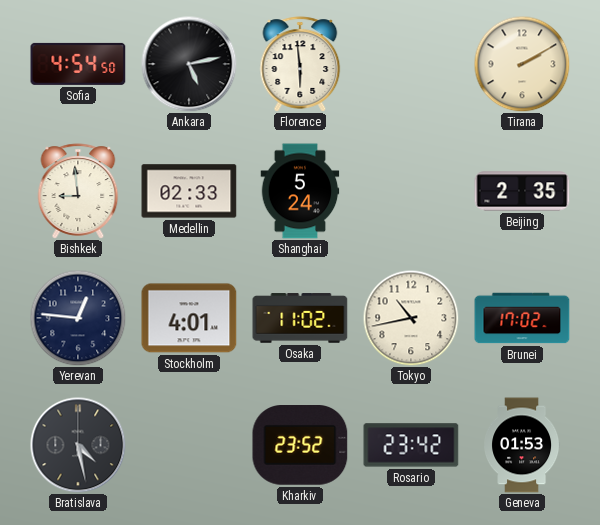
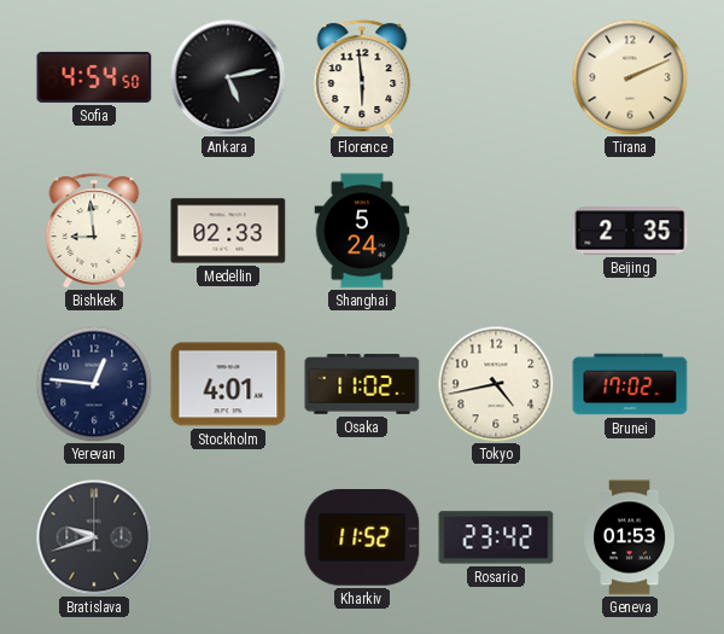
Tirana: 2:10 -> 2:11 (630, 77)
Tokyo: 10:43 -> 4:43 (496, 384)
Bratislava: 4:28 -> 9:42 (94, 537)
Kharkiv: 23:52 -> 11:52 (362, 539)
